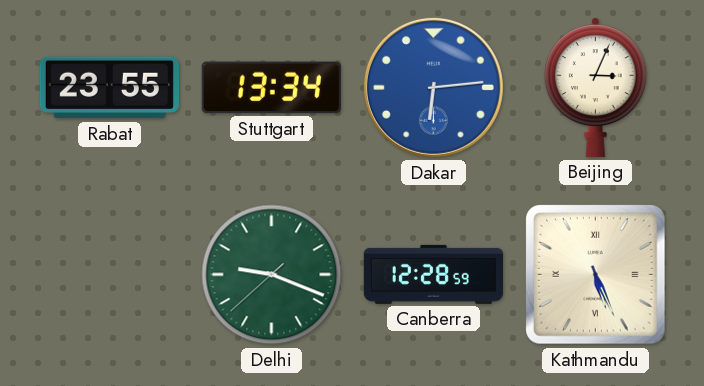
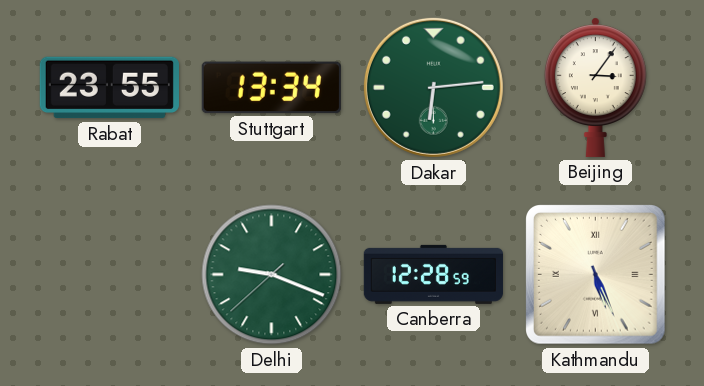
Dakar dial: blue -> green (433, 87)
Beijing: 3:04 -> 3:06 (595, 87)
